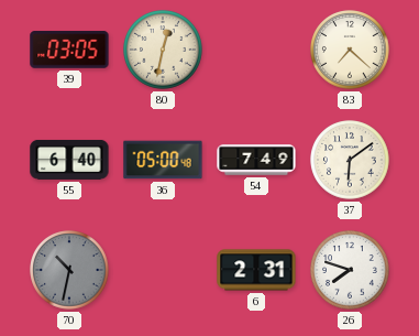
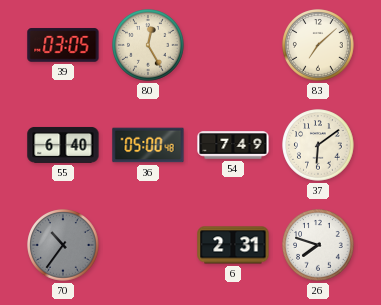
80: 12:32 -> 12:25 (148, 45)
83: 7:22 -> 7:08 (318, 45)
70: 10:32 -> 10:36 (63, 245)
